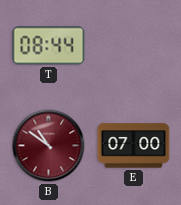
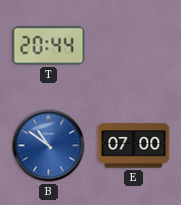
T: 08:44 -> 20:44 (49, 46)
B dial: burgundy -> blue (49, 146)
